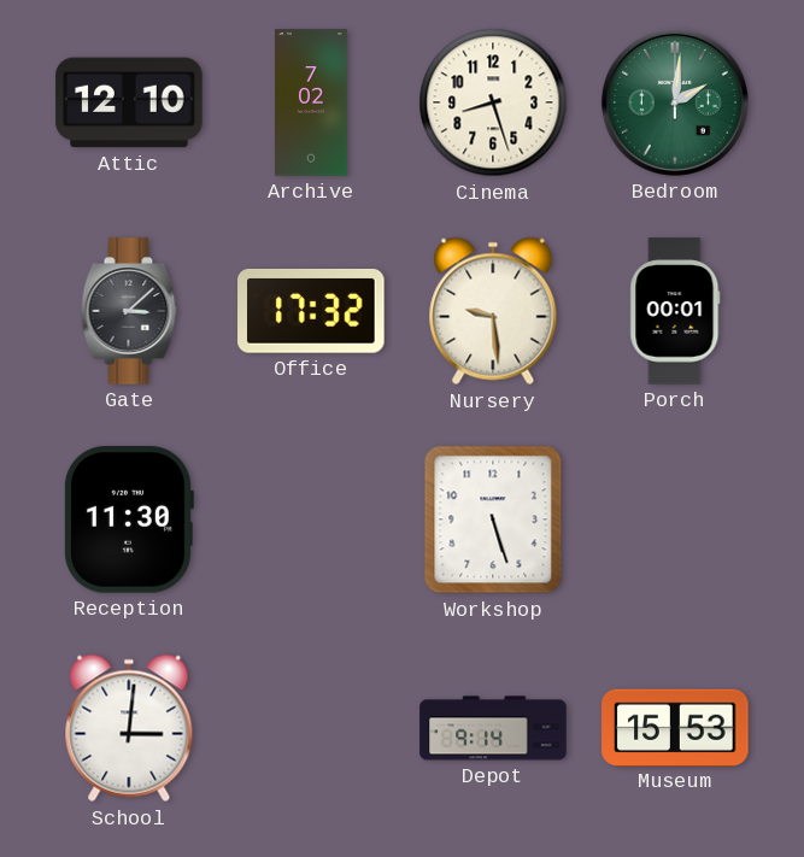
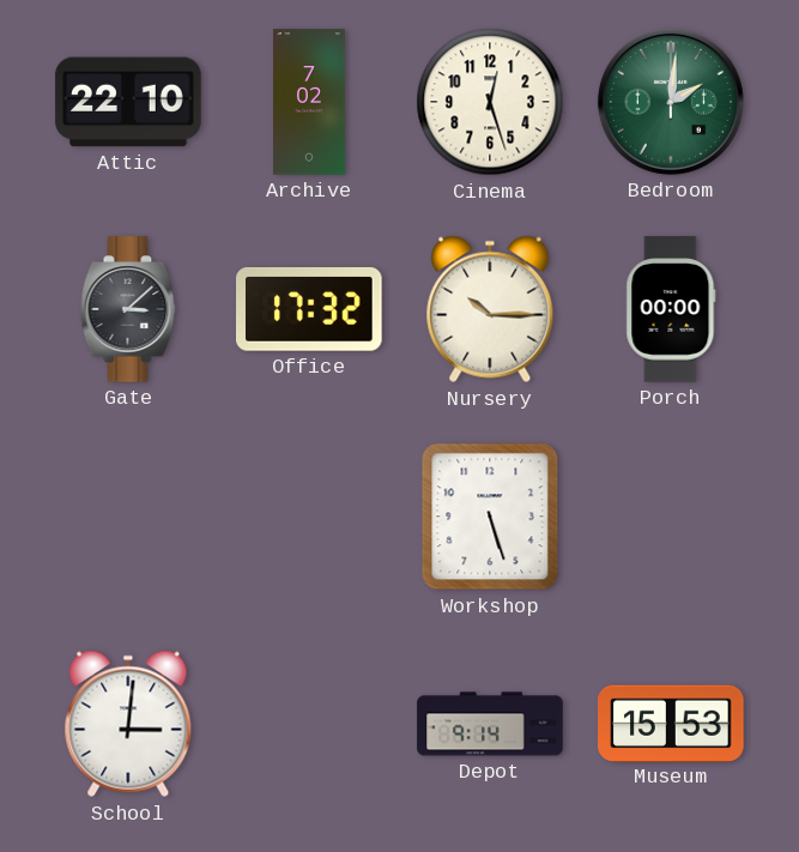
Attic: 12:10 -> 22:10 (128, 102)
Cinema: 8:27 -> 12:27 (490, 102)
Nursery: 9:29 -> 10:15 (490, 309)
Porch: 00:01 -> 00:00 (671, 309)
Reception: 11:30 -> none (128, 521)
